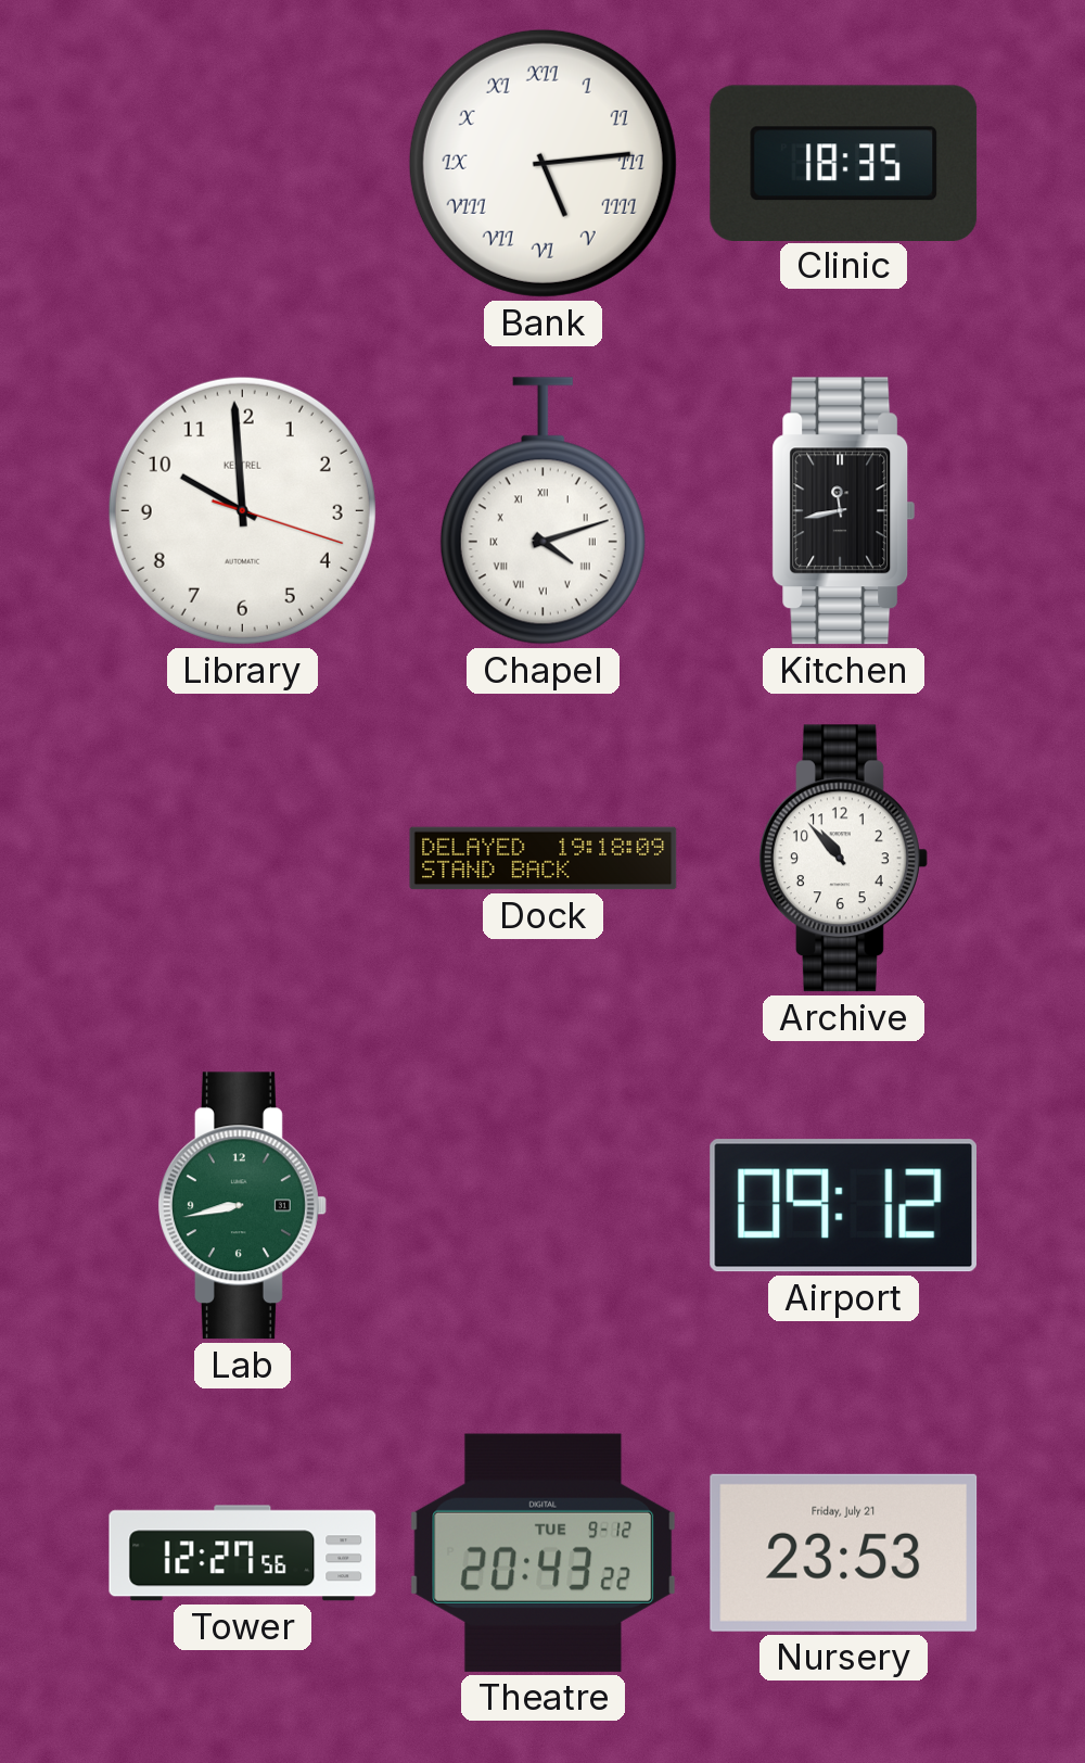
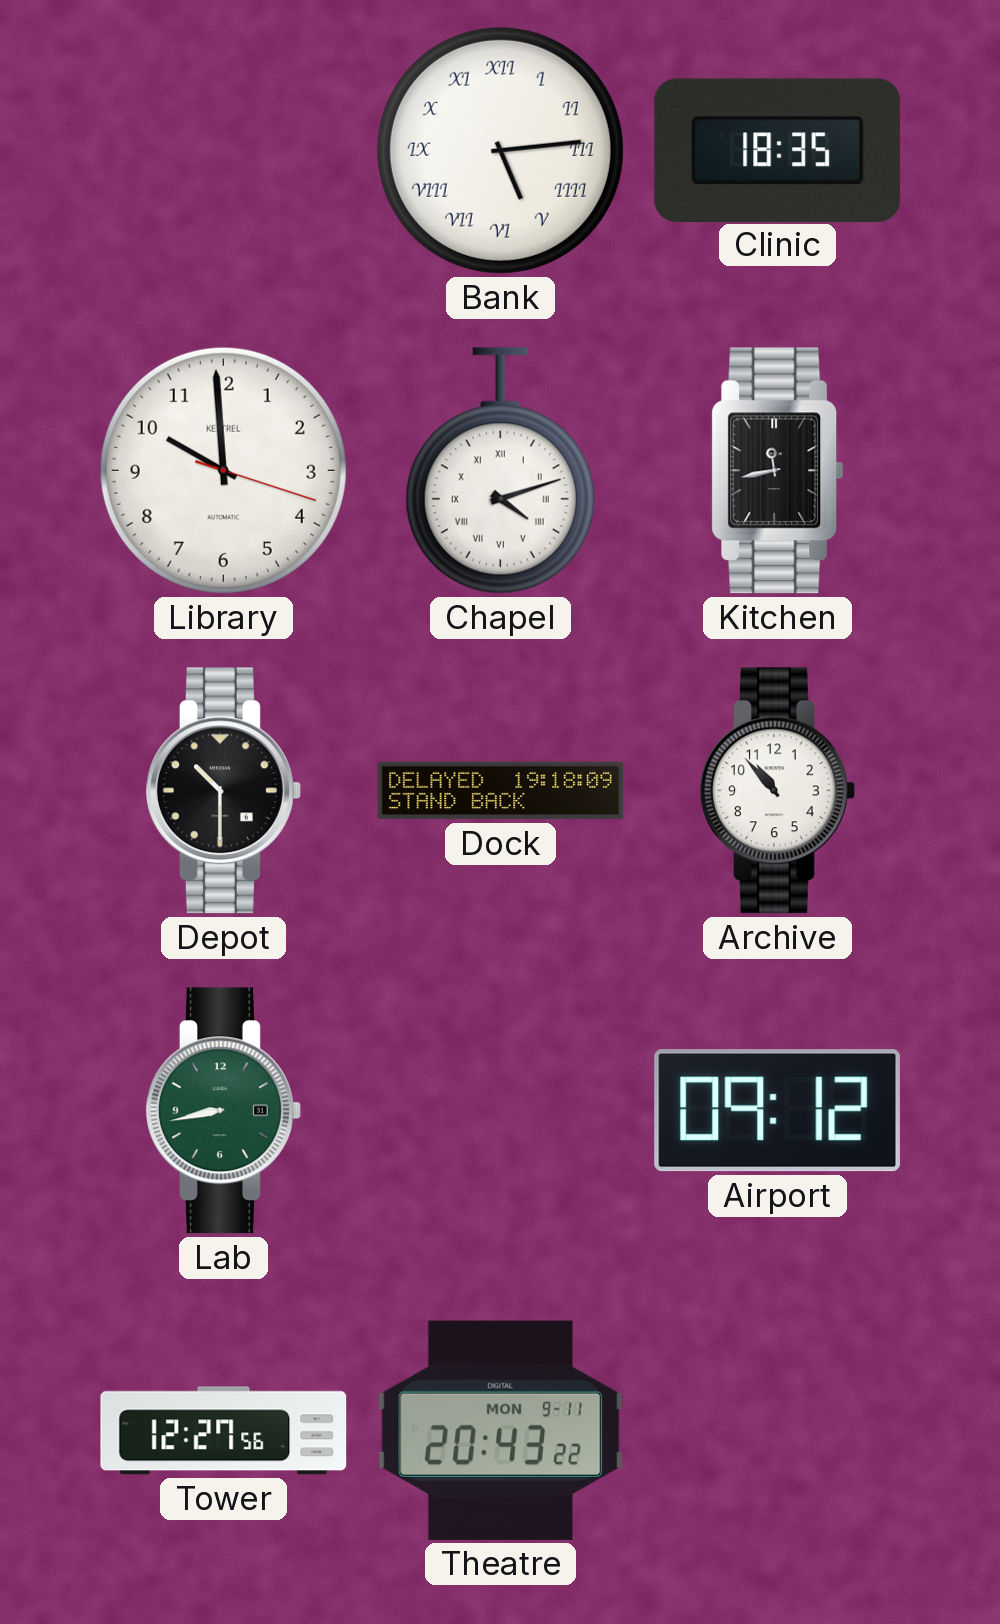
Depot: none -> 10:30 (223, 791)
Theatre date: TUE 9-12 -> MON 9-11 (501, 1430)
Nursery: 23:53 -> none (844, 1552)
